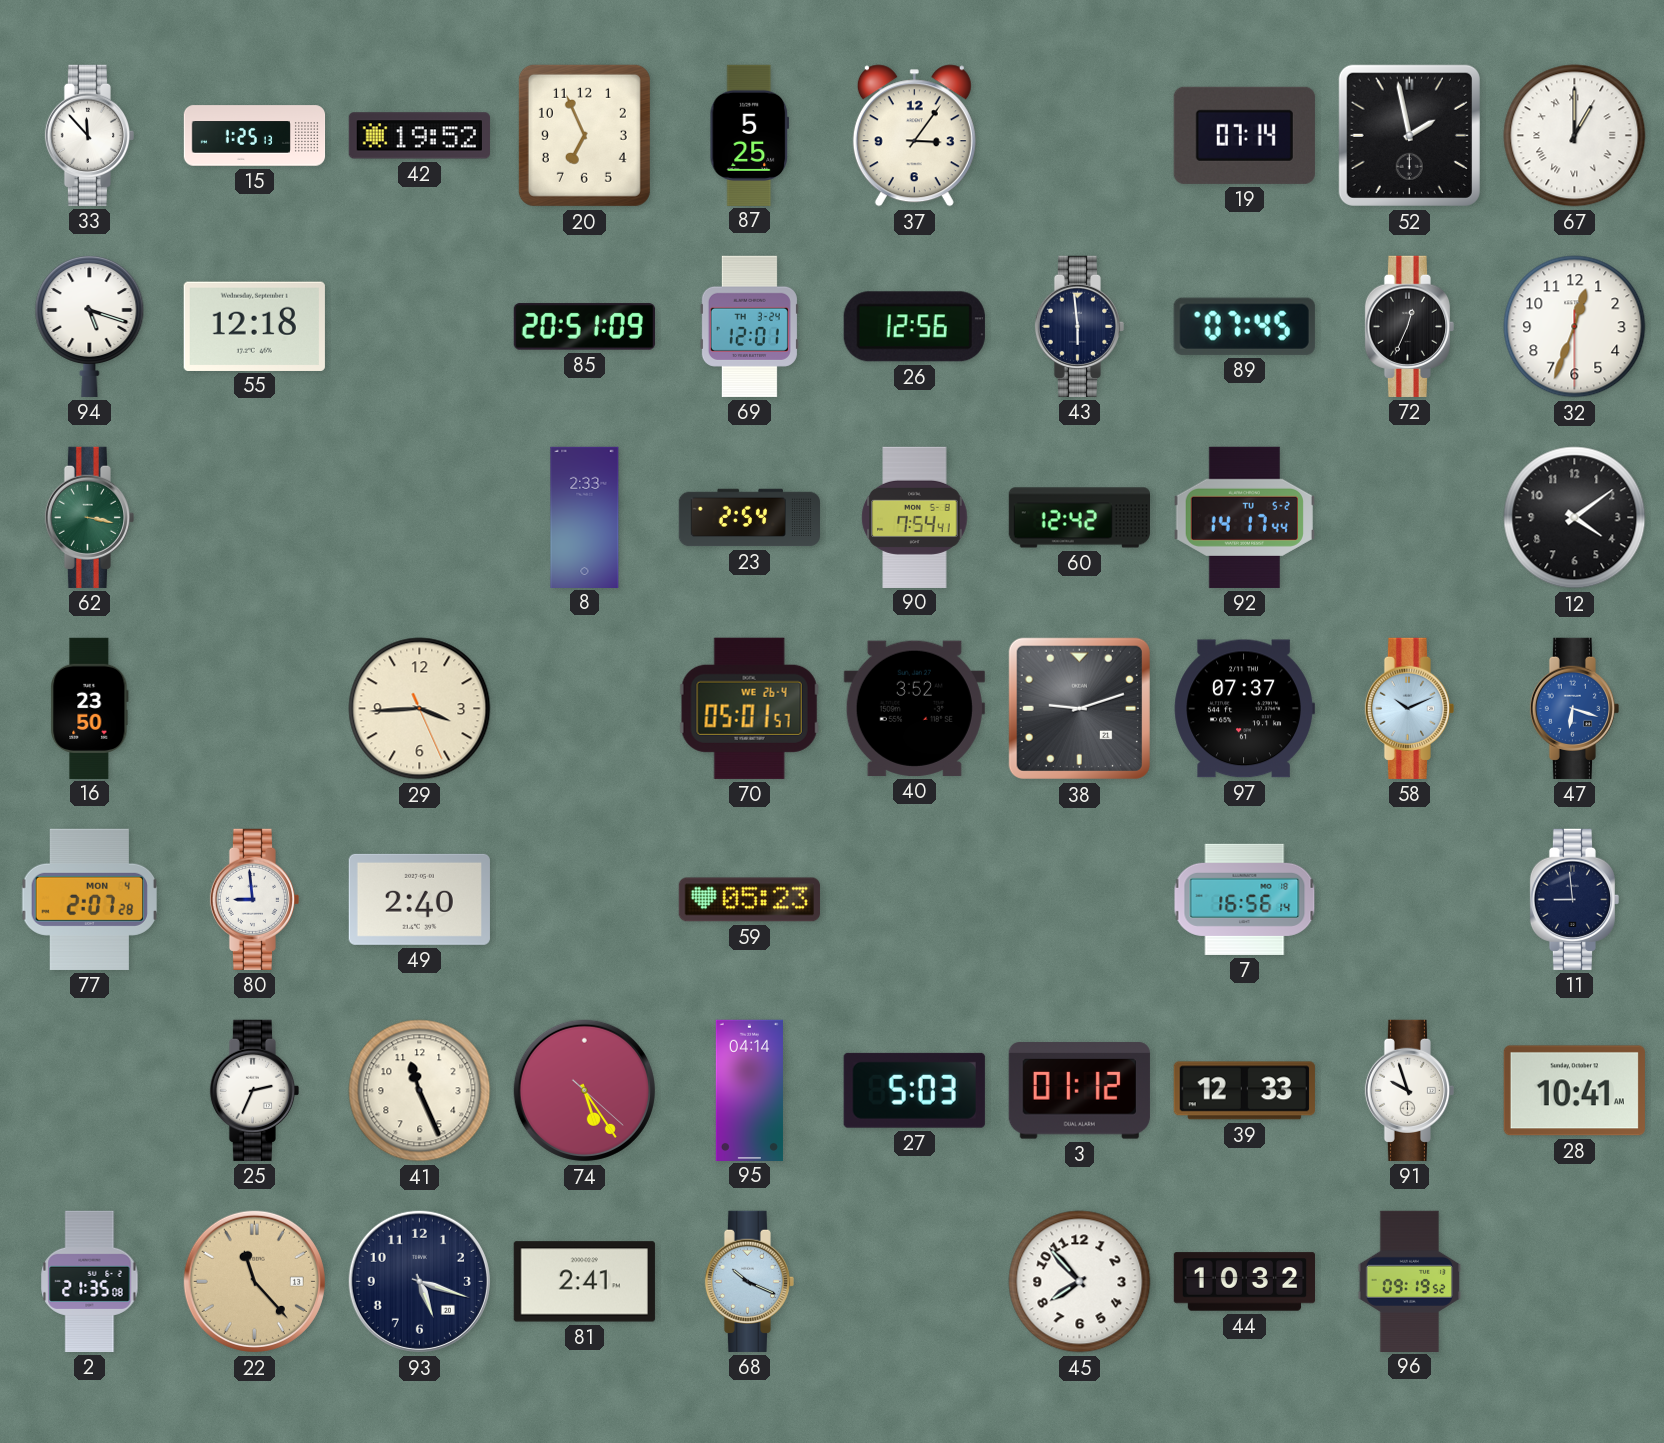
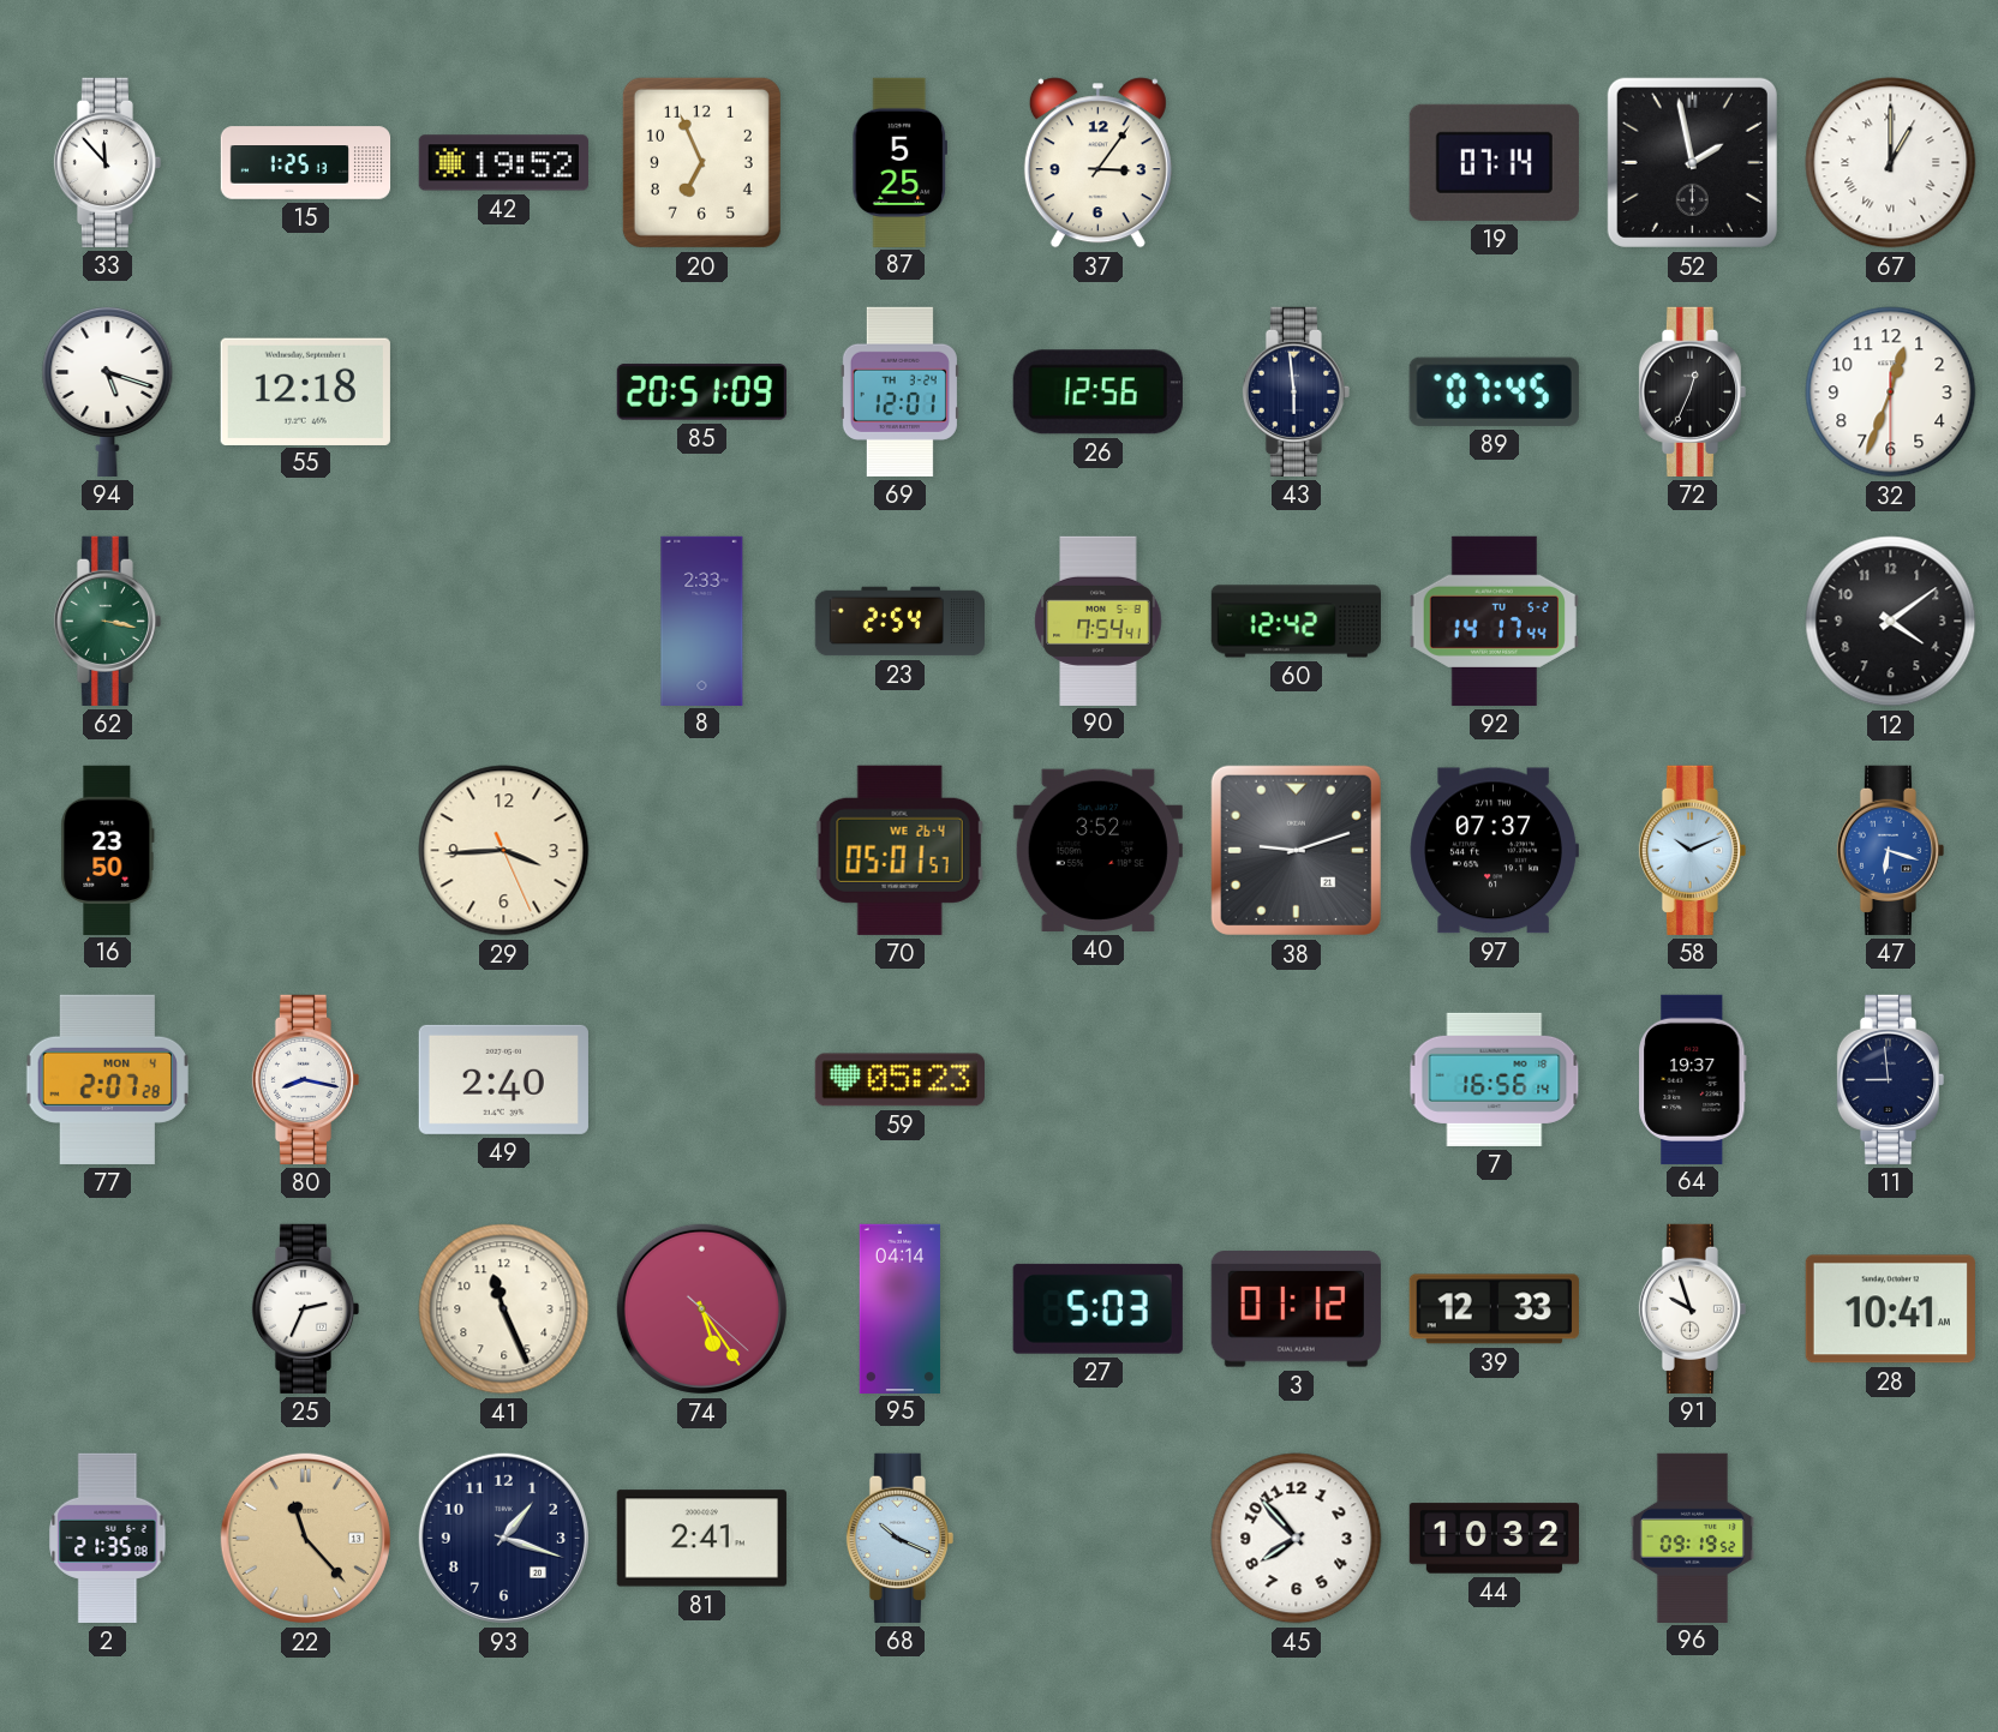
80: 8:59 -> 8:17 (305, 1079)
64: none -> 19:37 (1693, 1079)
93: 5:18 -> 1:18 (503, 1538)
